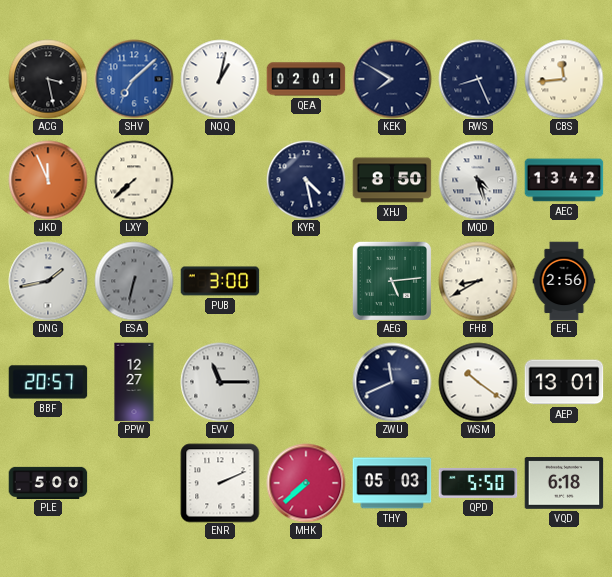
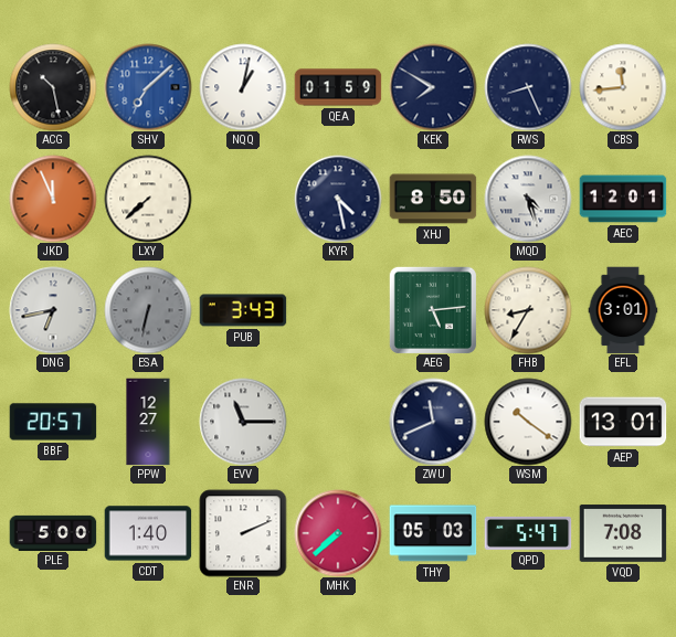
ACG: 3:28 -> 10:28 (53, 87)
QEA: 02:01 -> 01:59 (338, 87)
AEC: 13:42 -> 12:01 (623, 199)
DNG: 1:43 -> 6:43 (53, 310)
PUB: 3:00 -> 3:43 (243, 310)
FHB: 8:40 -> 8:35 (528, 310)
EFL: 2:56 -> 3:01 (623, 310)
CDT: none -> 1:40 (148, 533)
QPD: 5:50 -> 5:47 (528, 533)
VQD: 6:18 -> 7:08 (623, 533)
